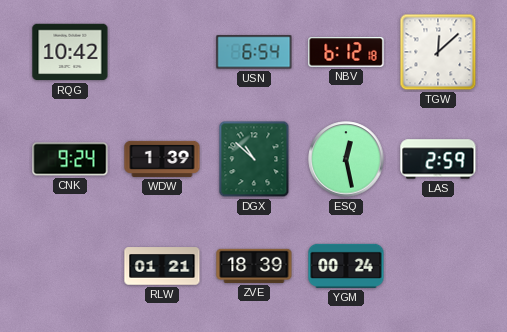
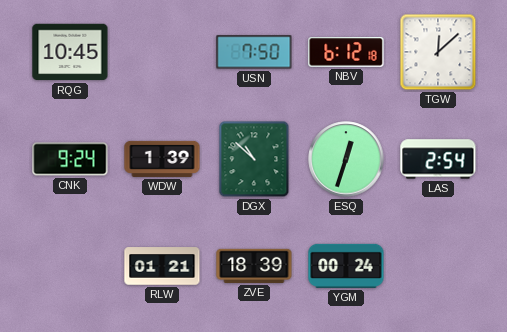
RQG: 10:42 -> 10:45 (70, 52)
USN: 6:54 -> 7:50 (254, 52)
ESQ: 12:28 -> 12:33 (346, 159)
LAS: 2:59 -> 2:54 (438, 159)
